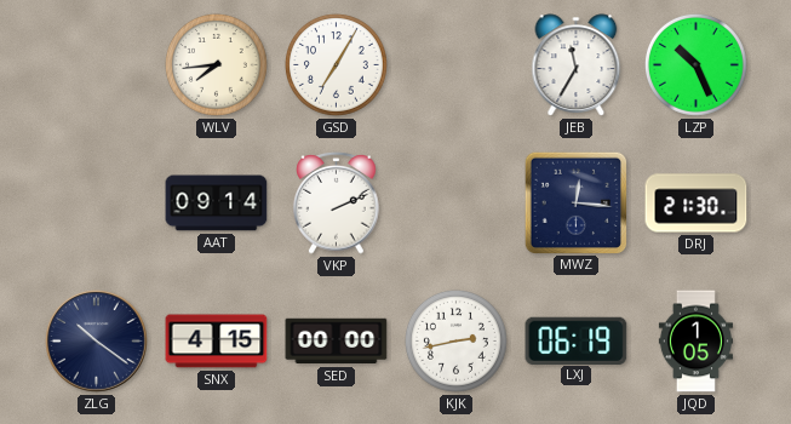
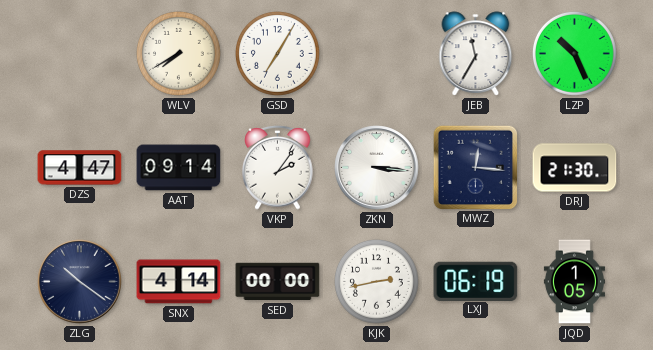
WLV: 7:44 -> 7:40 (179, 54)
DZS: none -> 4:47 (80, 168)
VKP: 2:11 -> 2:06 (278, 168)
ZKN: none -> 3:16 (377, 168)
SNX: 4:15 -> 4:14 (179, 282)
